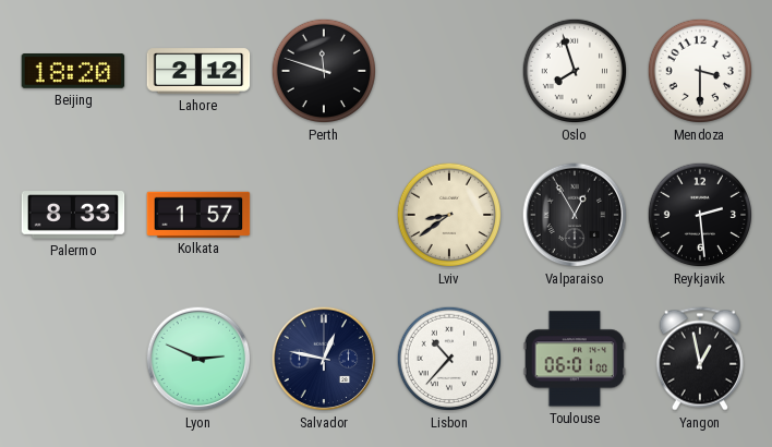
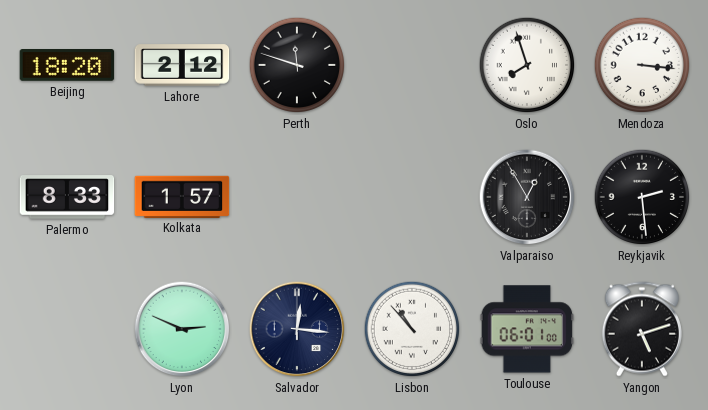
Mendoza: 3:30 -> 3:16 (642, 65)
Lviv: 8:39 -> none (449, 215)
Salvador: 12:47 -> 12:16 (297, 329)
Lisbon: 10:37 -> 10:53 (412, 329)
Yangon: 12:58 -> 5:12 (642, 329)
